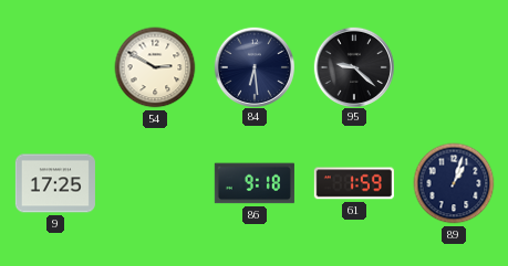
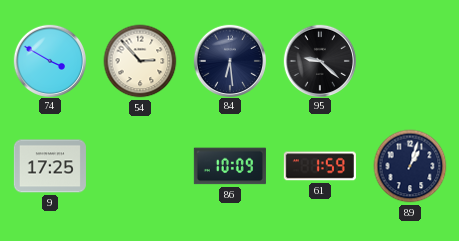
74: none -> 3:50 (49, 60)
54: 2:50 -> 2:53 (140, 61)
86: 9:18 -> 10:09 (230, 166)
